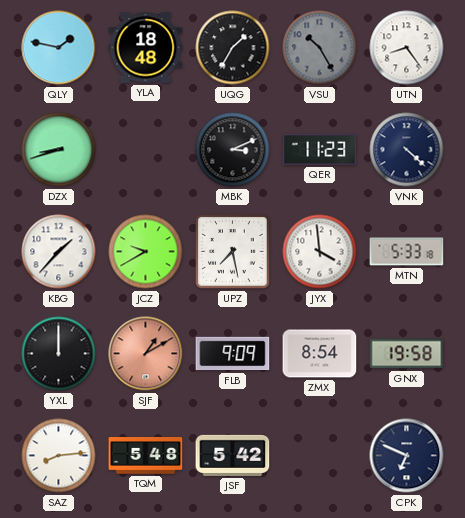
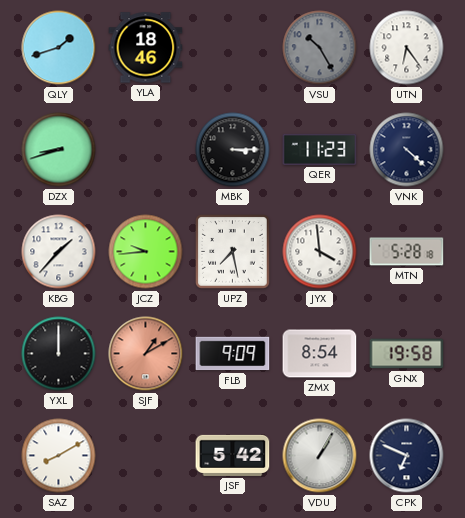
QLY: 1:47 -> 1:42 (59, 48)
YLA: 18:48 -> 18:46 (146, 48)
UQG: 1:35 -> none (233, 48)
UTN: 8:24 -> 6:24 (407, 48)
MBK: 3:11 -> 3:15 (233, 150)
JCZ: 9:40 -> 9:44 (146, 252)
MTN: 5:33 -> 5:28 (407, 252)
SAZ: 8:14 -> 8:10 (59, 456)
TQM: 5:48 -> none (146, 456)
VDU: none -> 1:05 (320, 456)
